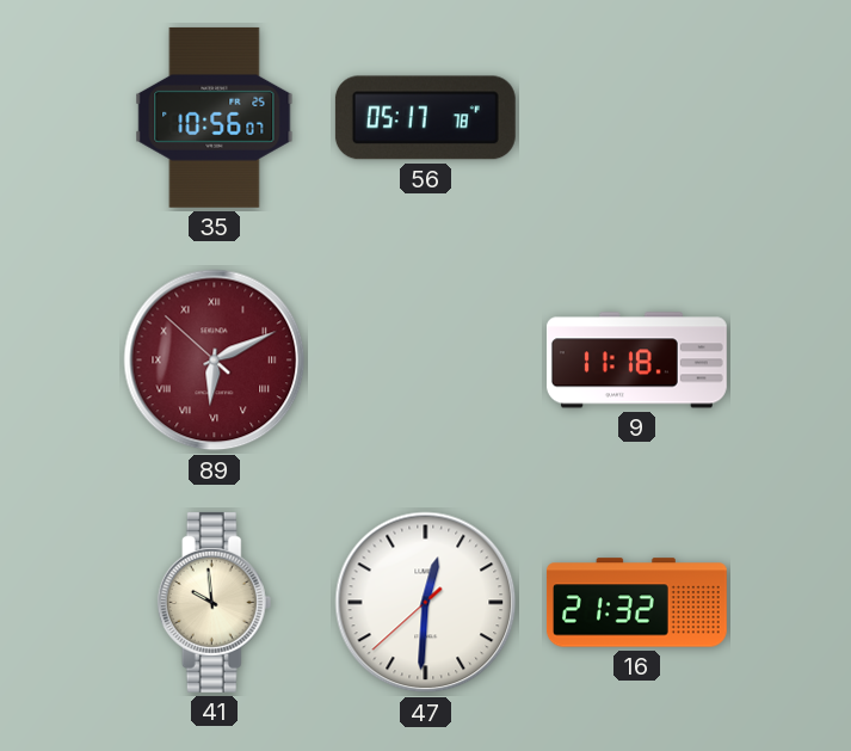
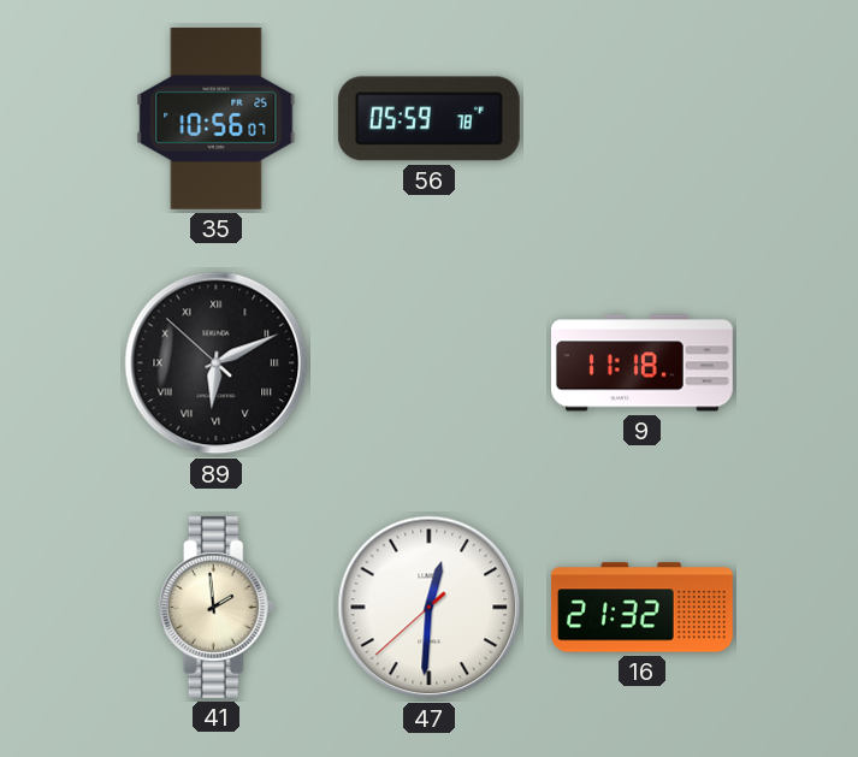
56: 05:17 -> 05:59 (428, 119)
89 dial: burgundy -> black (217, 363)
41: 9:59 -> 1:59 (217, 607)
